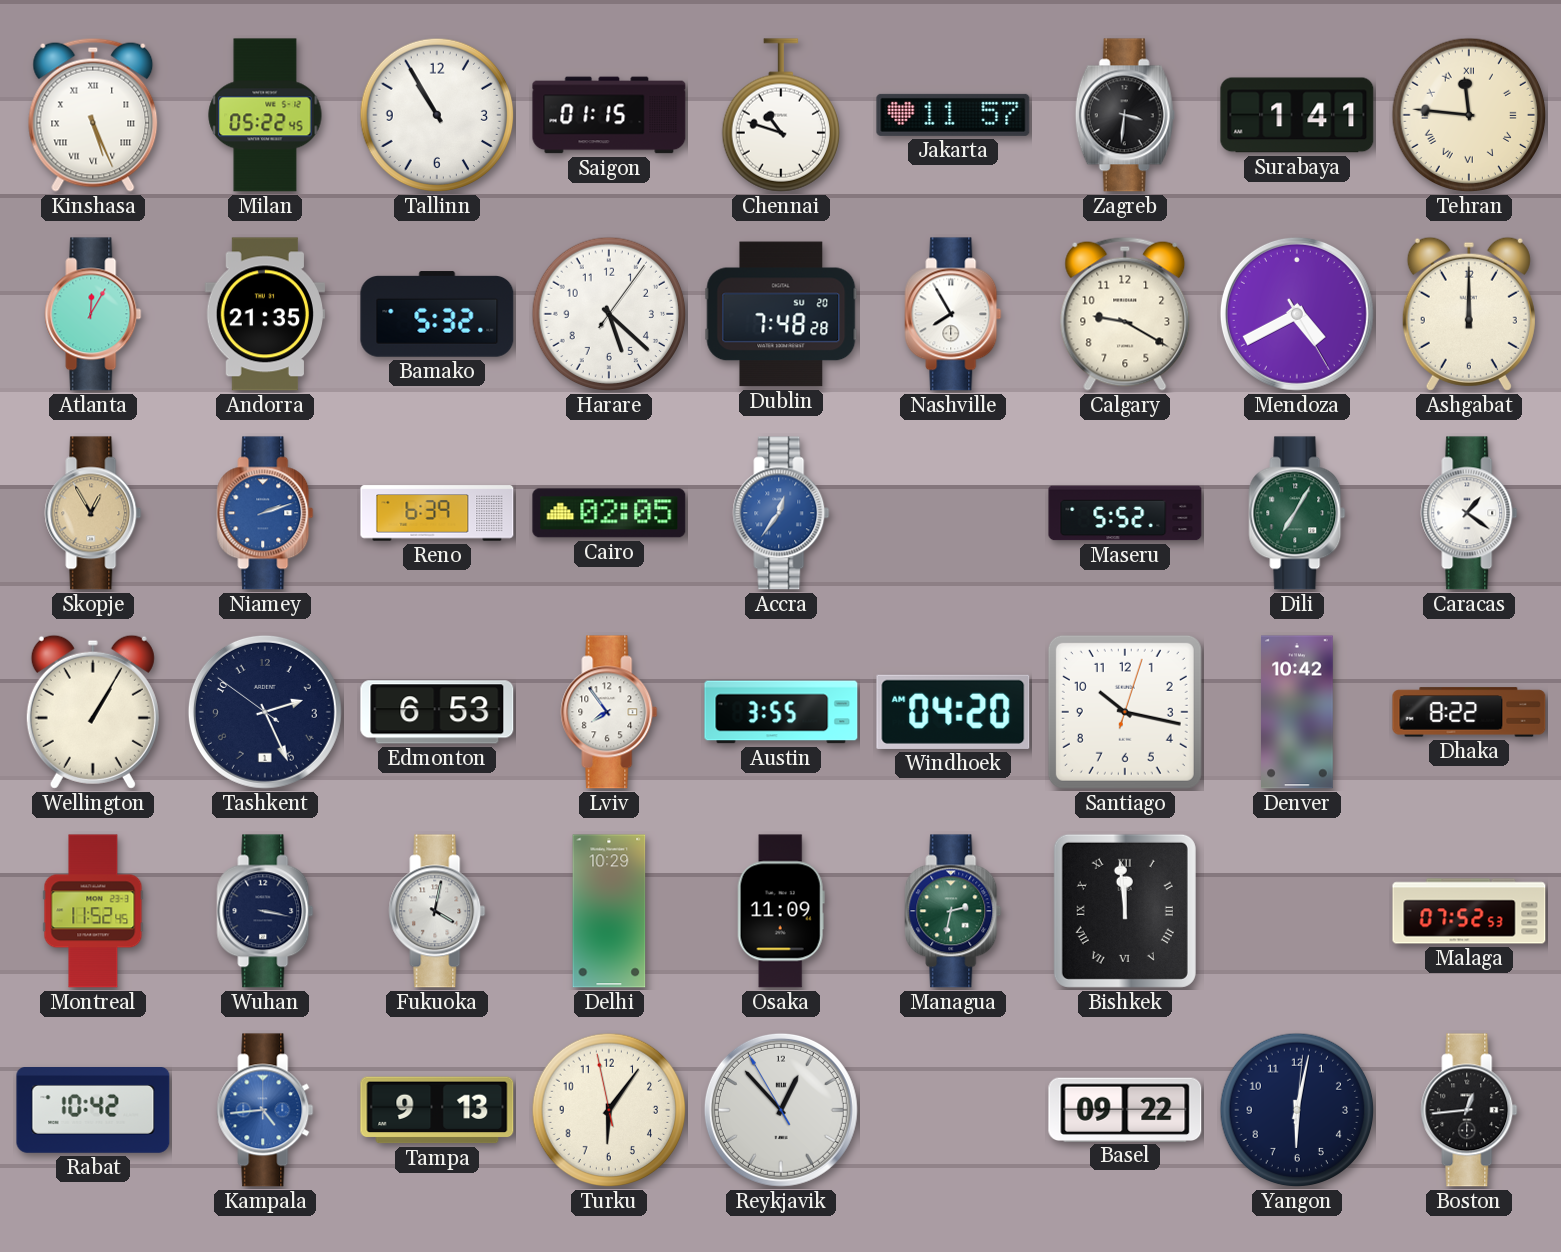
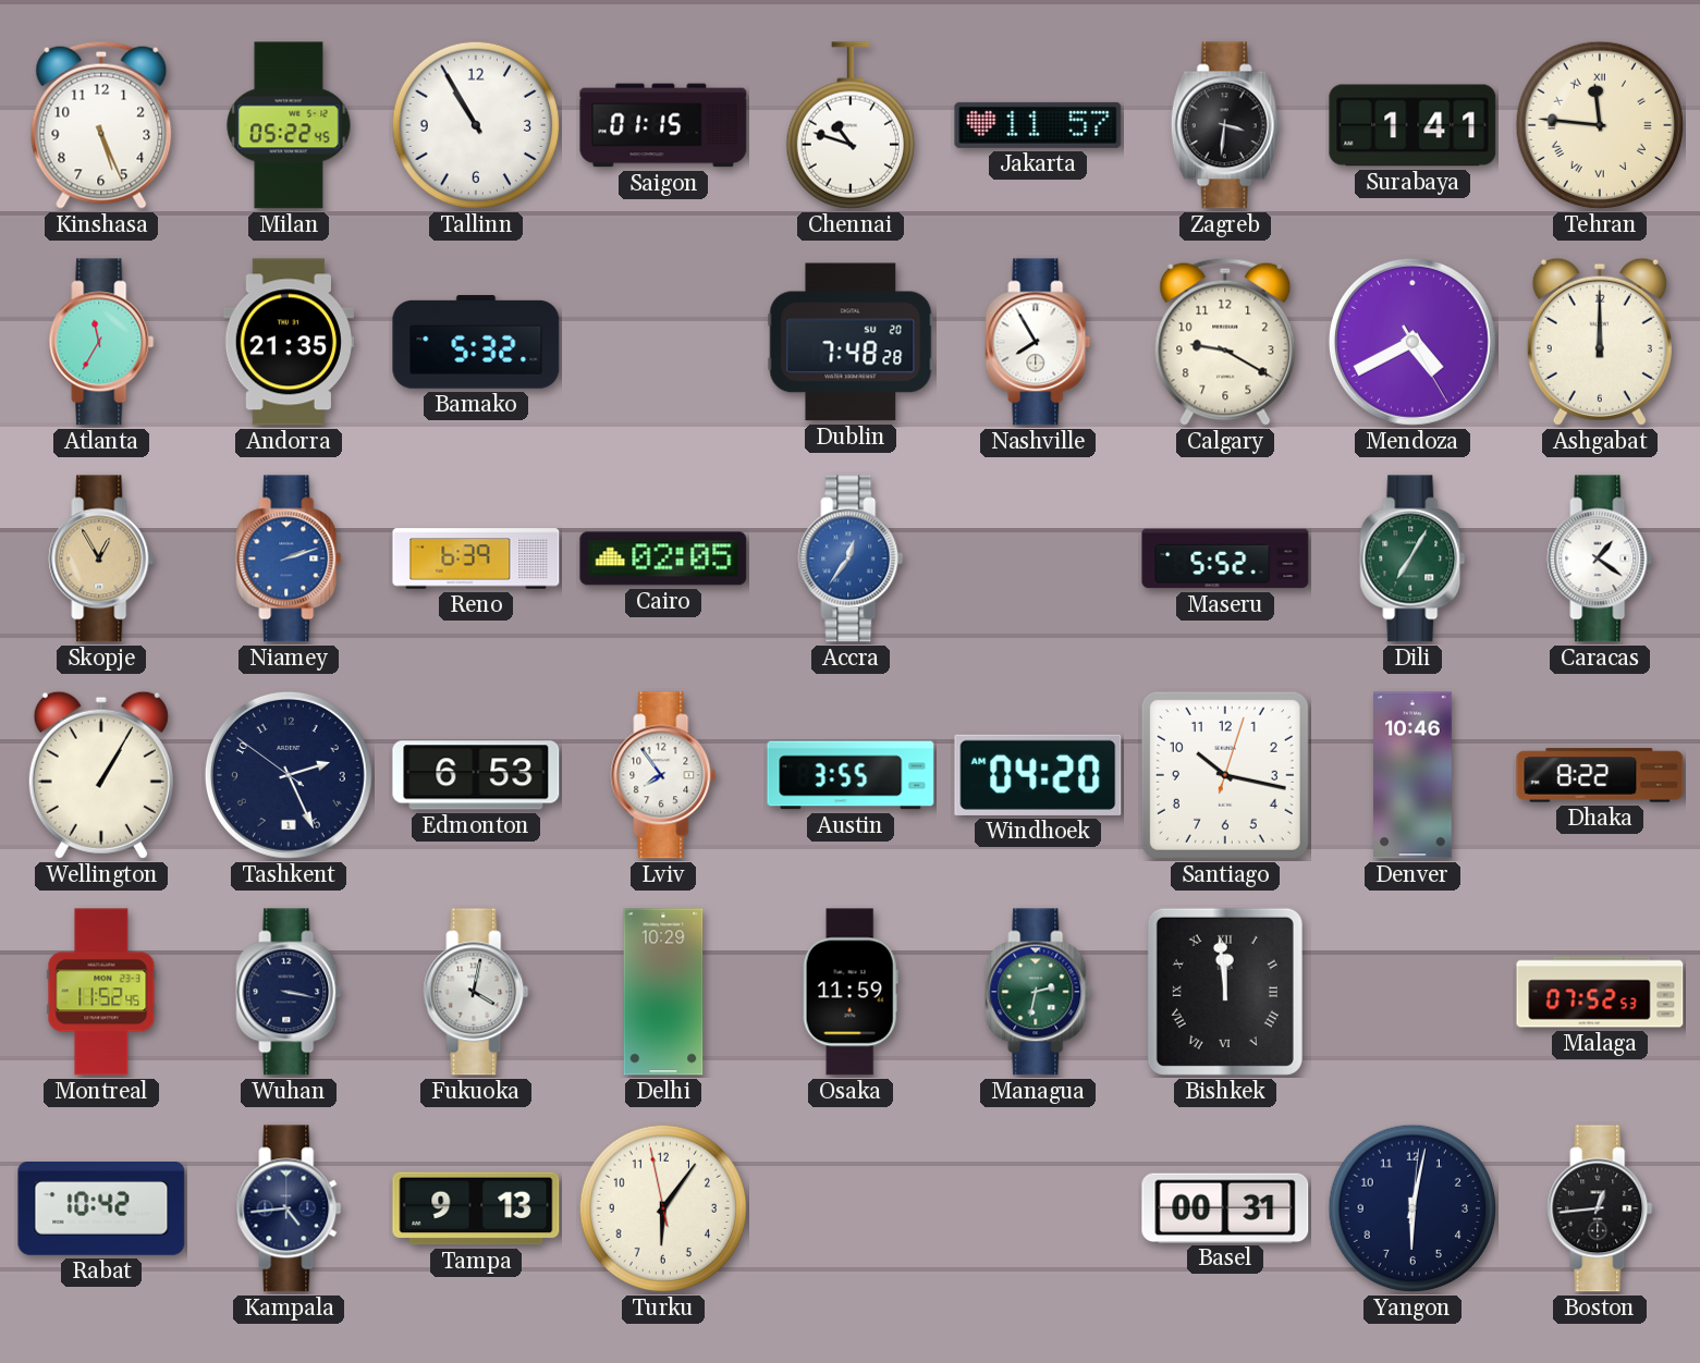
Kinshasa numerals: Roman -> Arabic (101, 125)
Atlanta: 12:05 -> 11:35 (101, 342)
Harare: 5:22 -> none (609, 314)
Denver: 10:42 -> 10:46 (1414, 775)
Osaka: 11:09 -> 11:59 (851, 992)
Kampala dial: blue -> navy (289, 1208)
Reykjavik: 12:52 -> none (781, 1110)
Basel: 09:22 -> 00:31 (1225, 1207)
